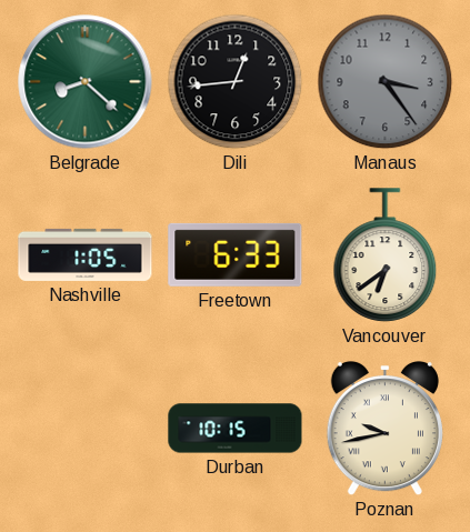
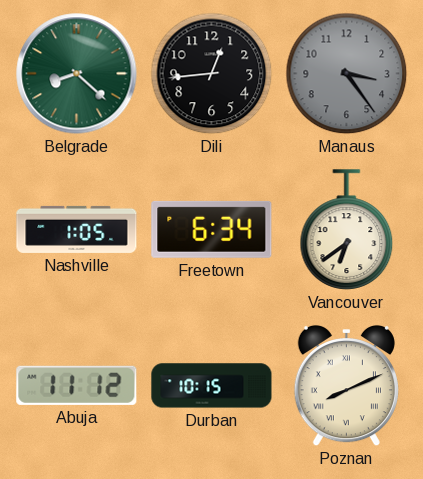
Freetown: 6:33 -> 6:34 (212, 229)
Abuja: none -> 11:12 (77, 385)
Poznan: 9:43 -> 8:11 (346, 386)
